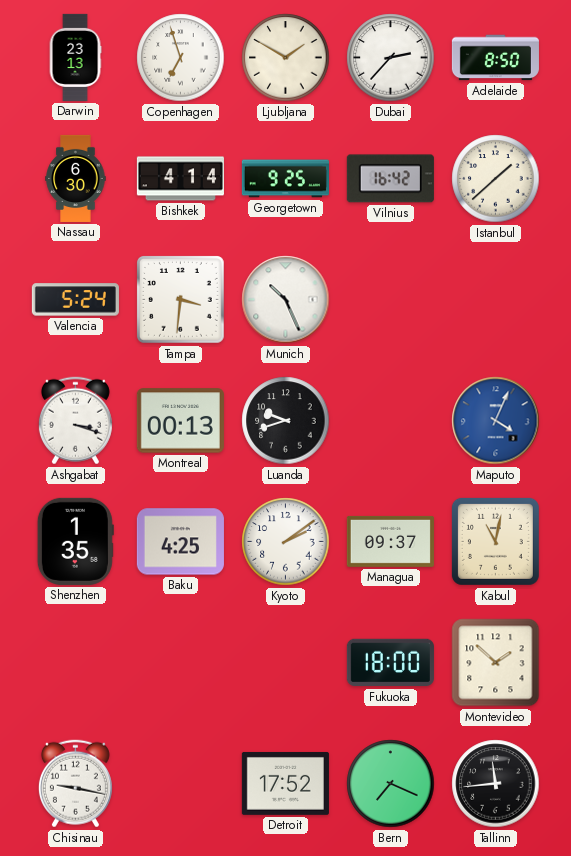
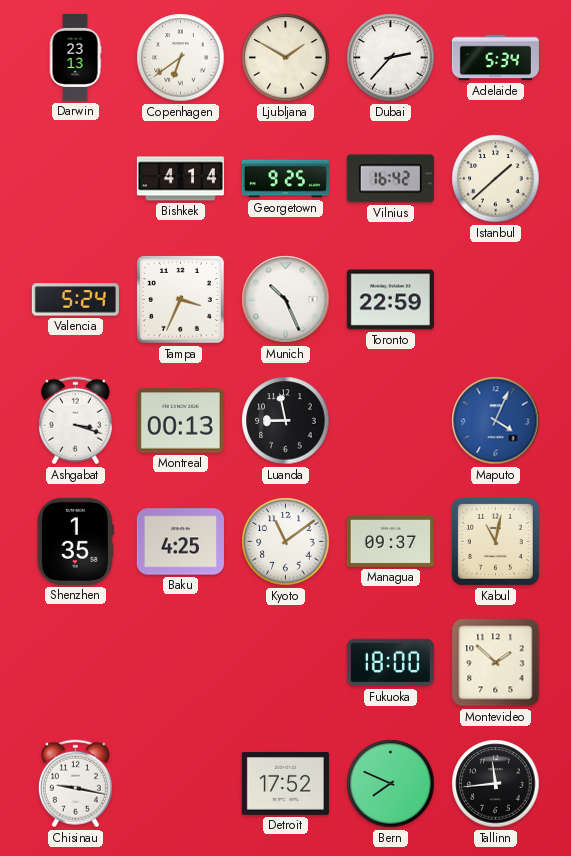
Copenhagen: 6:57 -> 6:39 (181, 58)
Adelaide: 8:50 -> 5:34 (495, 58)
Nassau: 6:30 -> none (76, 178)
Tampa: 3:31 -> 3:34 (181, 300)
Toronto: none -> 22:59 (390, 300)
Luanda: 9:42 -> 8:58 (286, 421)
Kyoto: 2:09 -> 11:09 (286, 542)
Bern: 7:19 -> 7:49 (391, 784)
